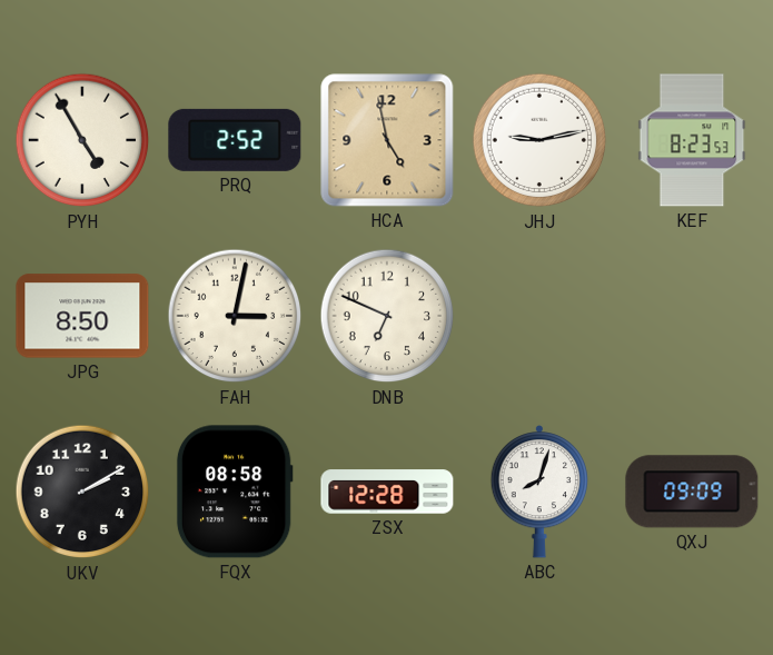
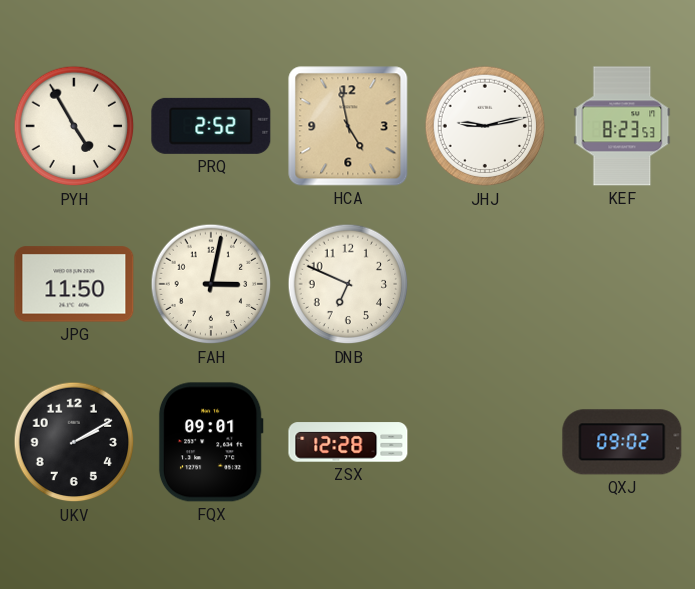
JPG: 8:50 -> 11:50 (74, 284)
FQX: 08:58 -> 09:01 (211, 442)
ABC: 8:03 -> none (539, 493)
QXJ: 09:09 -> 09:02 (622, 442)
